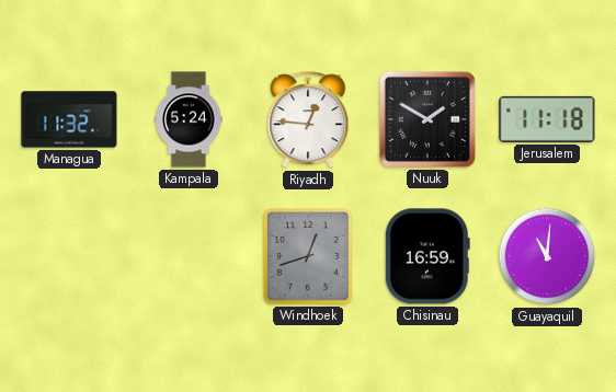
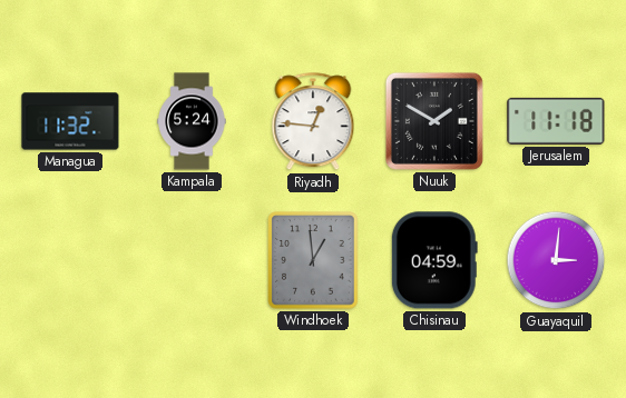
Windhoek: 12:42 -> 12:59 (314, 260)
Chisinau: 16:59 -> 04:59 (434, 260)
Guayaquil: 11:01 -> 3:01 (556, 260)
